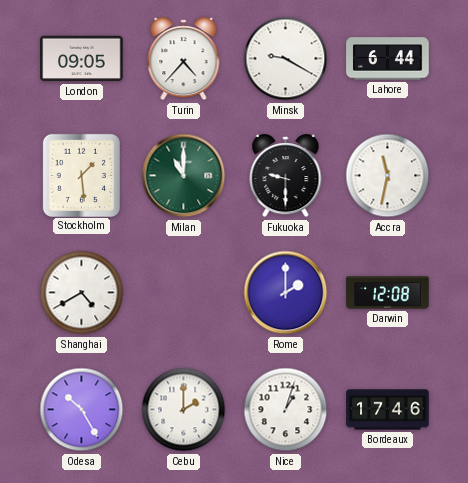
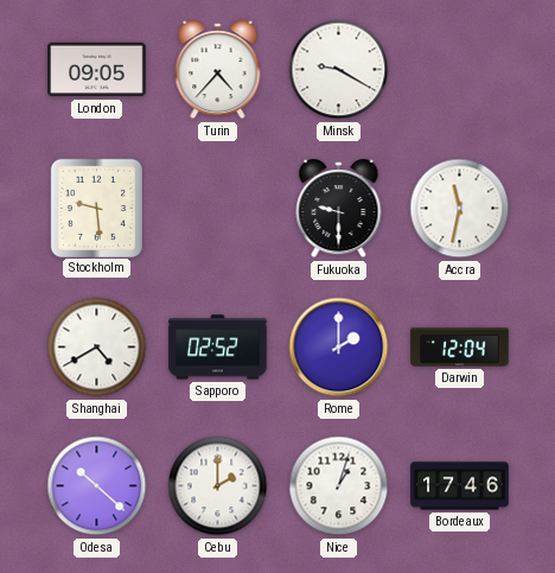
Lahore: 6:44 -> none (388, 59)
Stockholm: 1:29 -> 9:29 (96, 208)
Milan: 11:00 -> none (184, 176)
Sapporo: none -> 02:52 (218, 348)
Darwin: 12:08 -> 12:04 (460, 348)
Odesa: 10:25 -> 10:22 (97, 486)
